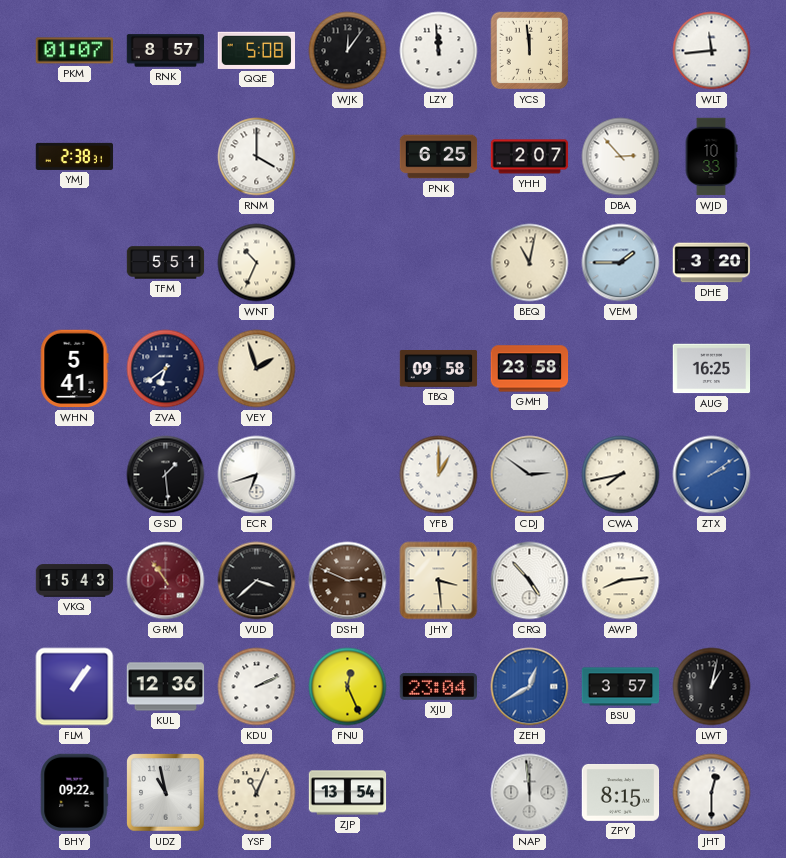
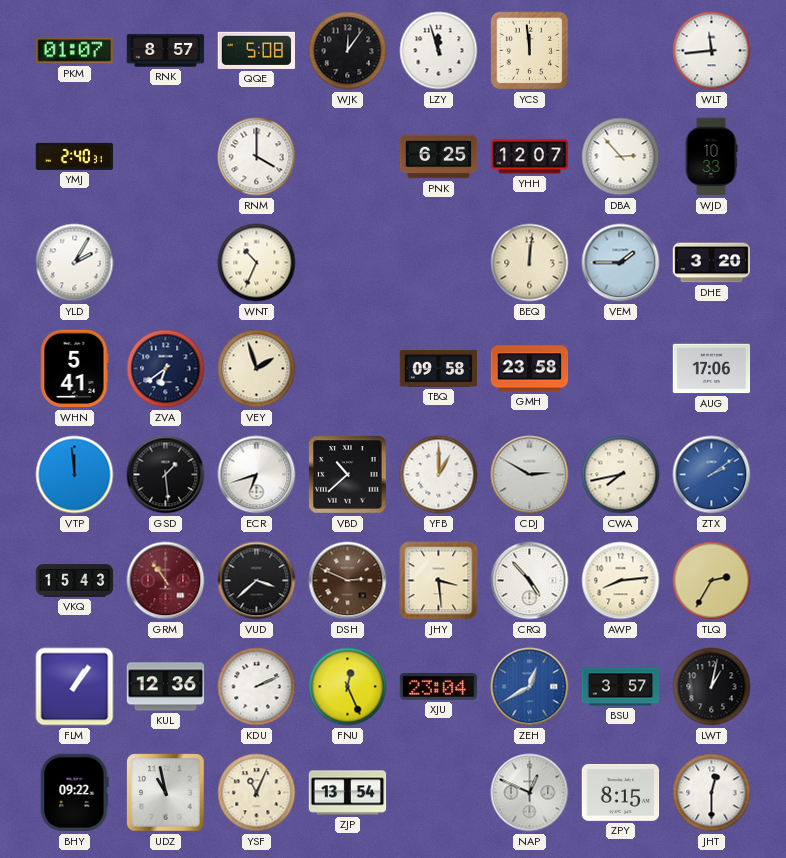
LZY: 11:59 -> 11:57 (439, 51)
YMJ: 2:38 -> 2:40 (75, 156)
YHH: 2:07 -> 12:07 (530, 157)
YLD: none -> 2:05 (75, 263)
TFM: 5:51 -> none (166, 263)
BEQ: 11:02 -> 12:01 (530, 263)
AUG: 16:25 -> 17:06 (712, 369)
VTP: none -> 11:59 (75, 475)
VBD: none -> 10:38 (348, 475)
CDJ: 2:51 -> 2:50 (530, 475)
TLQ: none -> 2:35 (712, 581)
NAP: 11:59 -> 12:49 (530, 793)
